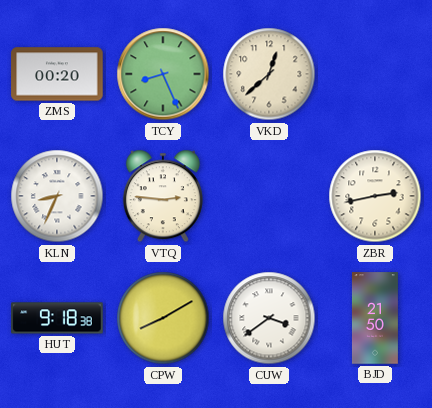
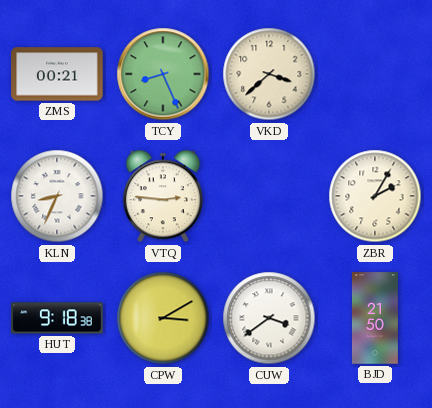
ZMS: 00:20 -> 00:21 (57, 74)
VKD: 12:38 -> 3:38 (269, 74)
ZBR: 2:43 -> 2:05 (375, 196)
CPW: 8:10 -> 3:10 (163, 318)
